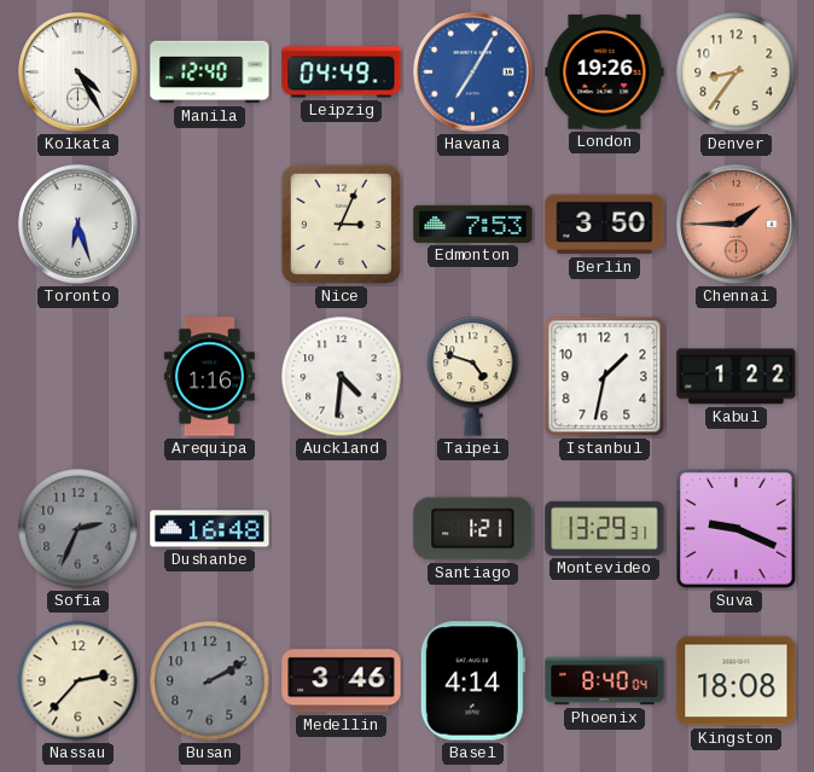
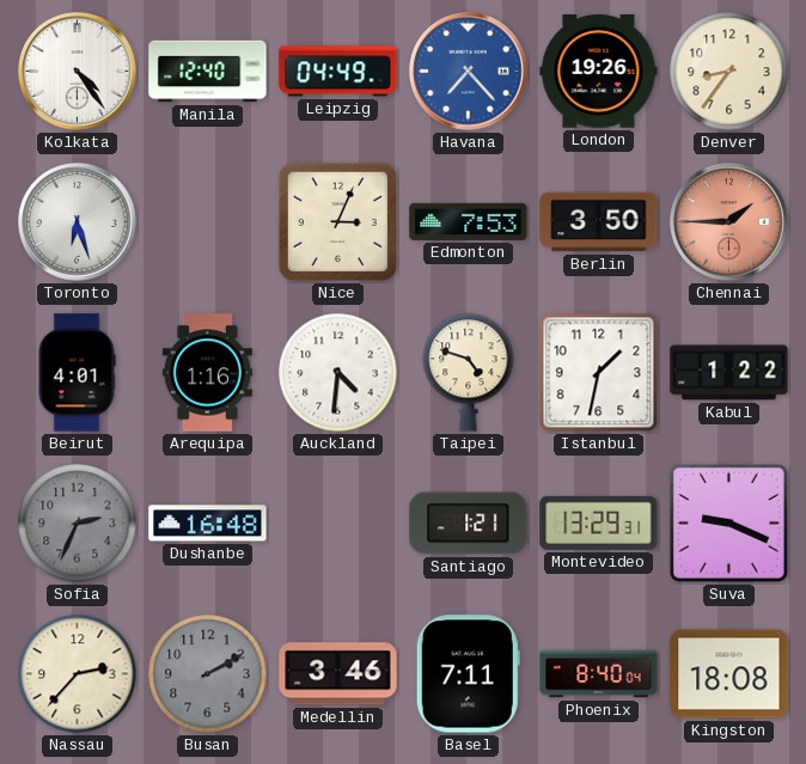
Kolkata: 4:25 -> 4:24 (78, 72)
Havana: 7:05 -> 7:23 (469, 72)
Beirut: none -> 4:01 (77, 373)
Basel: 4:14 -> 7:11 (468, 674)
